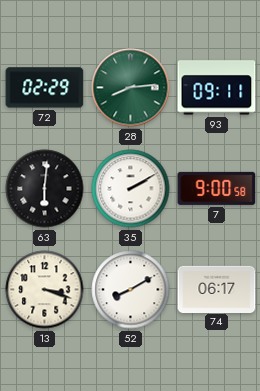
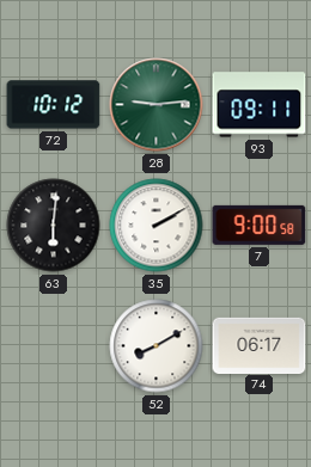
72: 02:29 -> 10:12 (54, 105)
28: 8:14 -> 9:14 (157, 105)
13: 3:18 -> none (45, 290)
